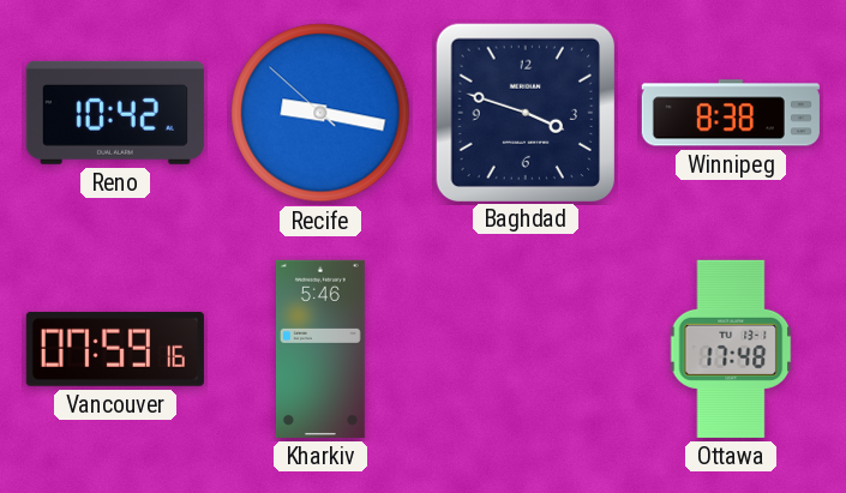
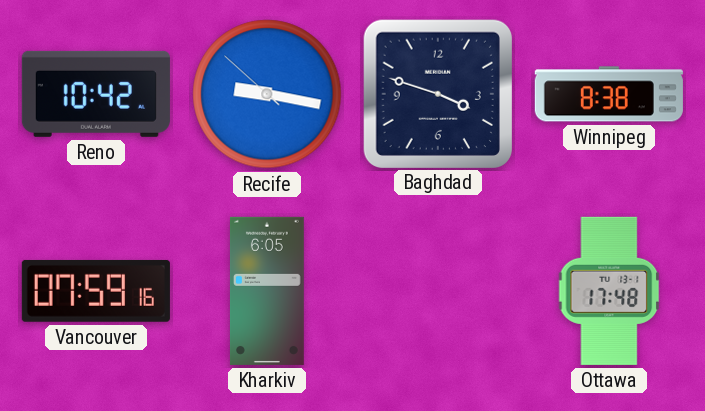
Kharkiv: 5:46 -> 6:05 (267, 291)
